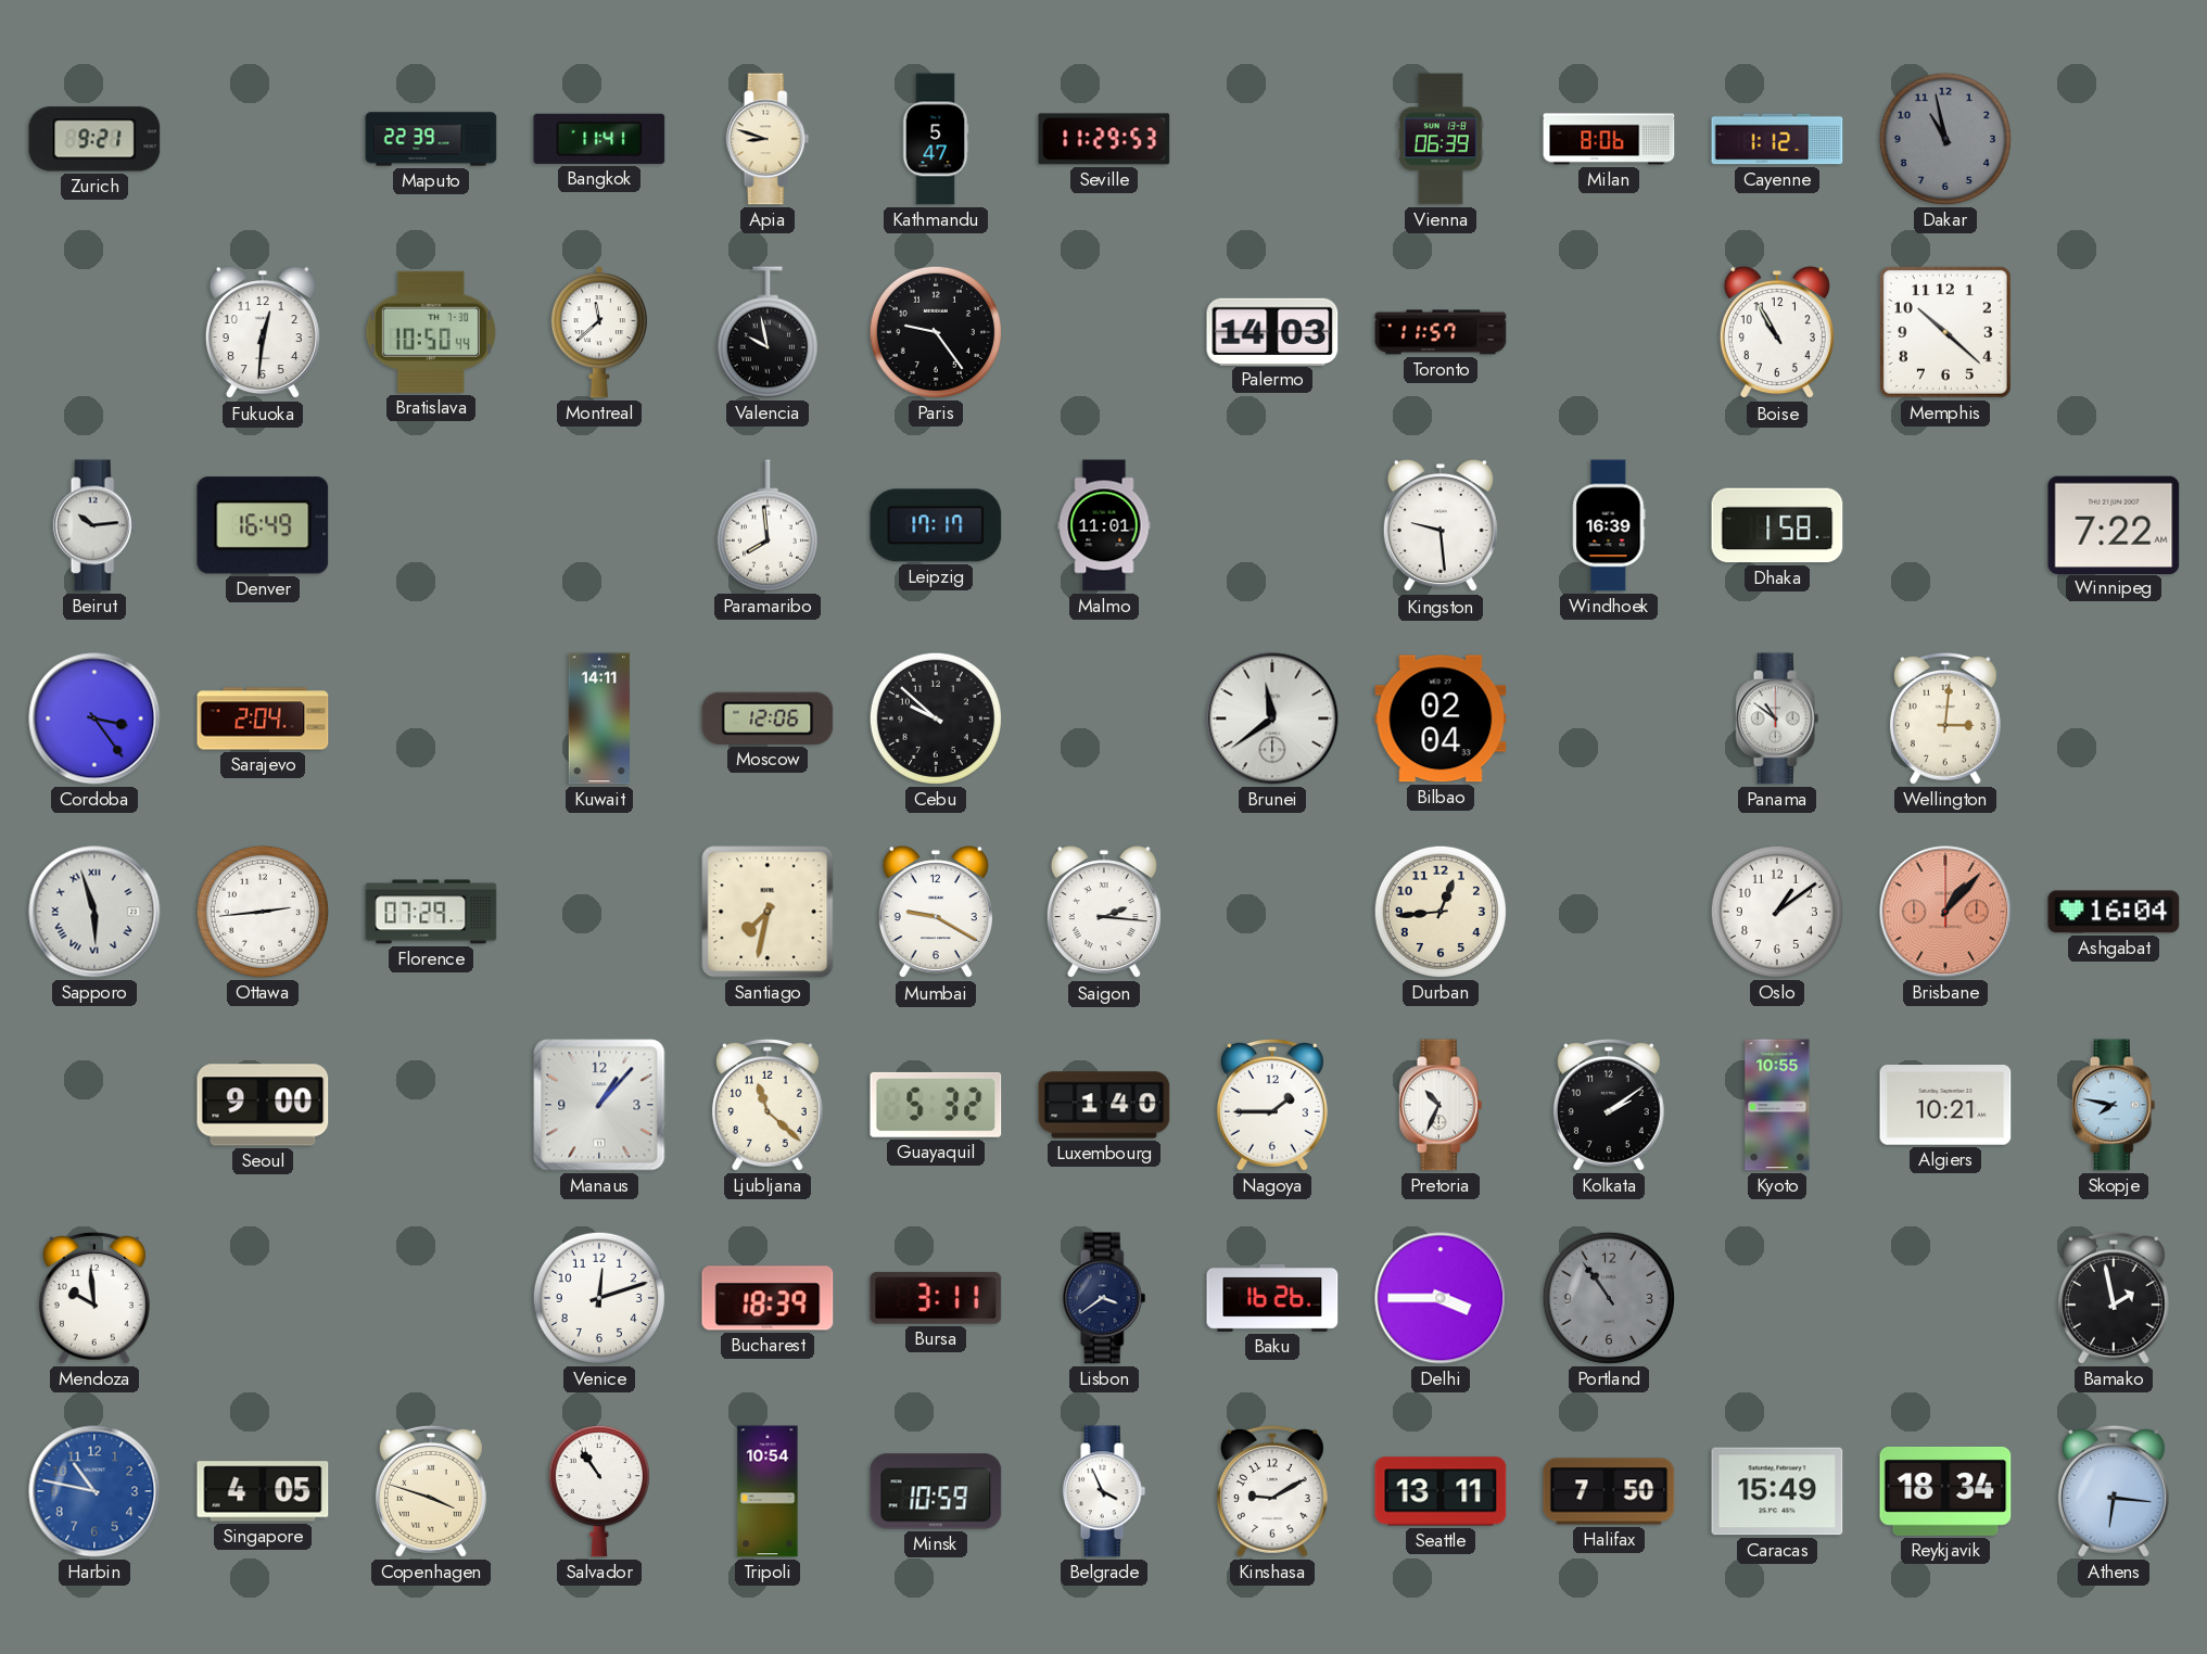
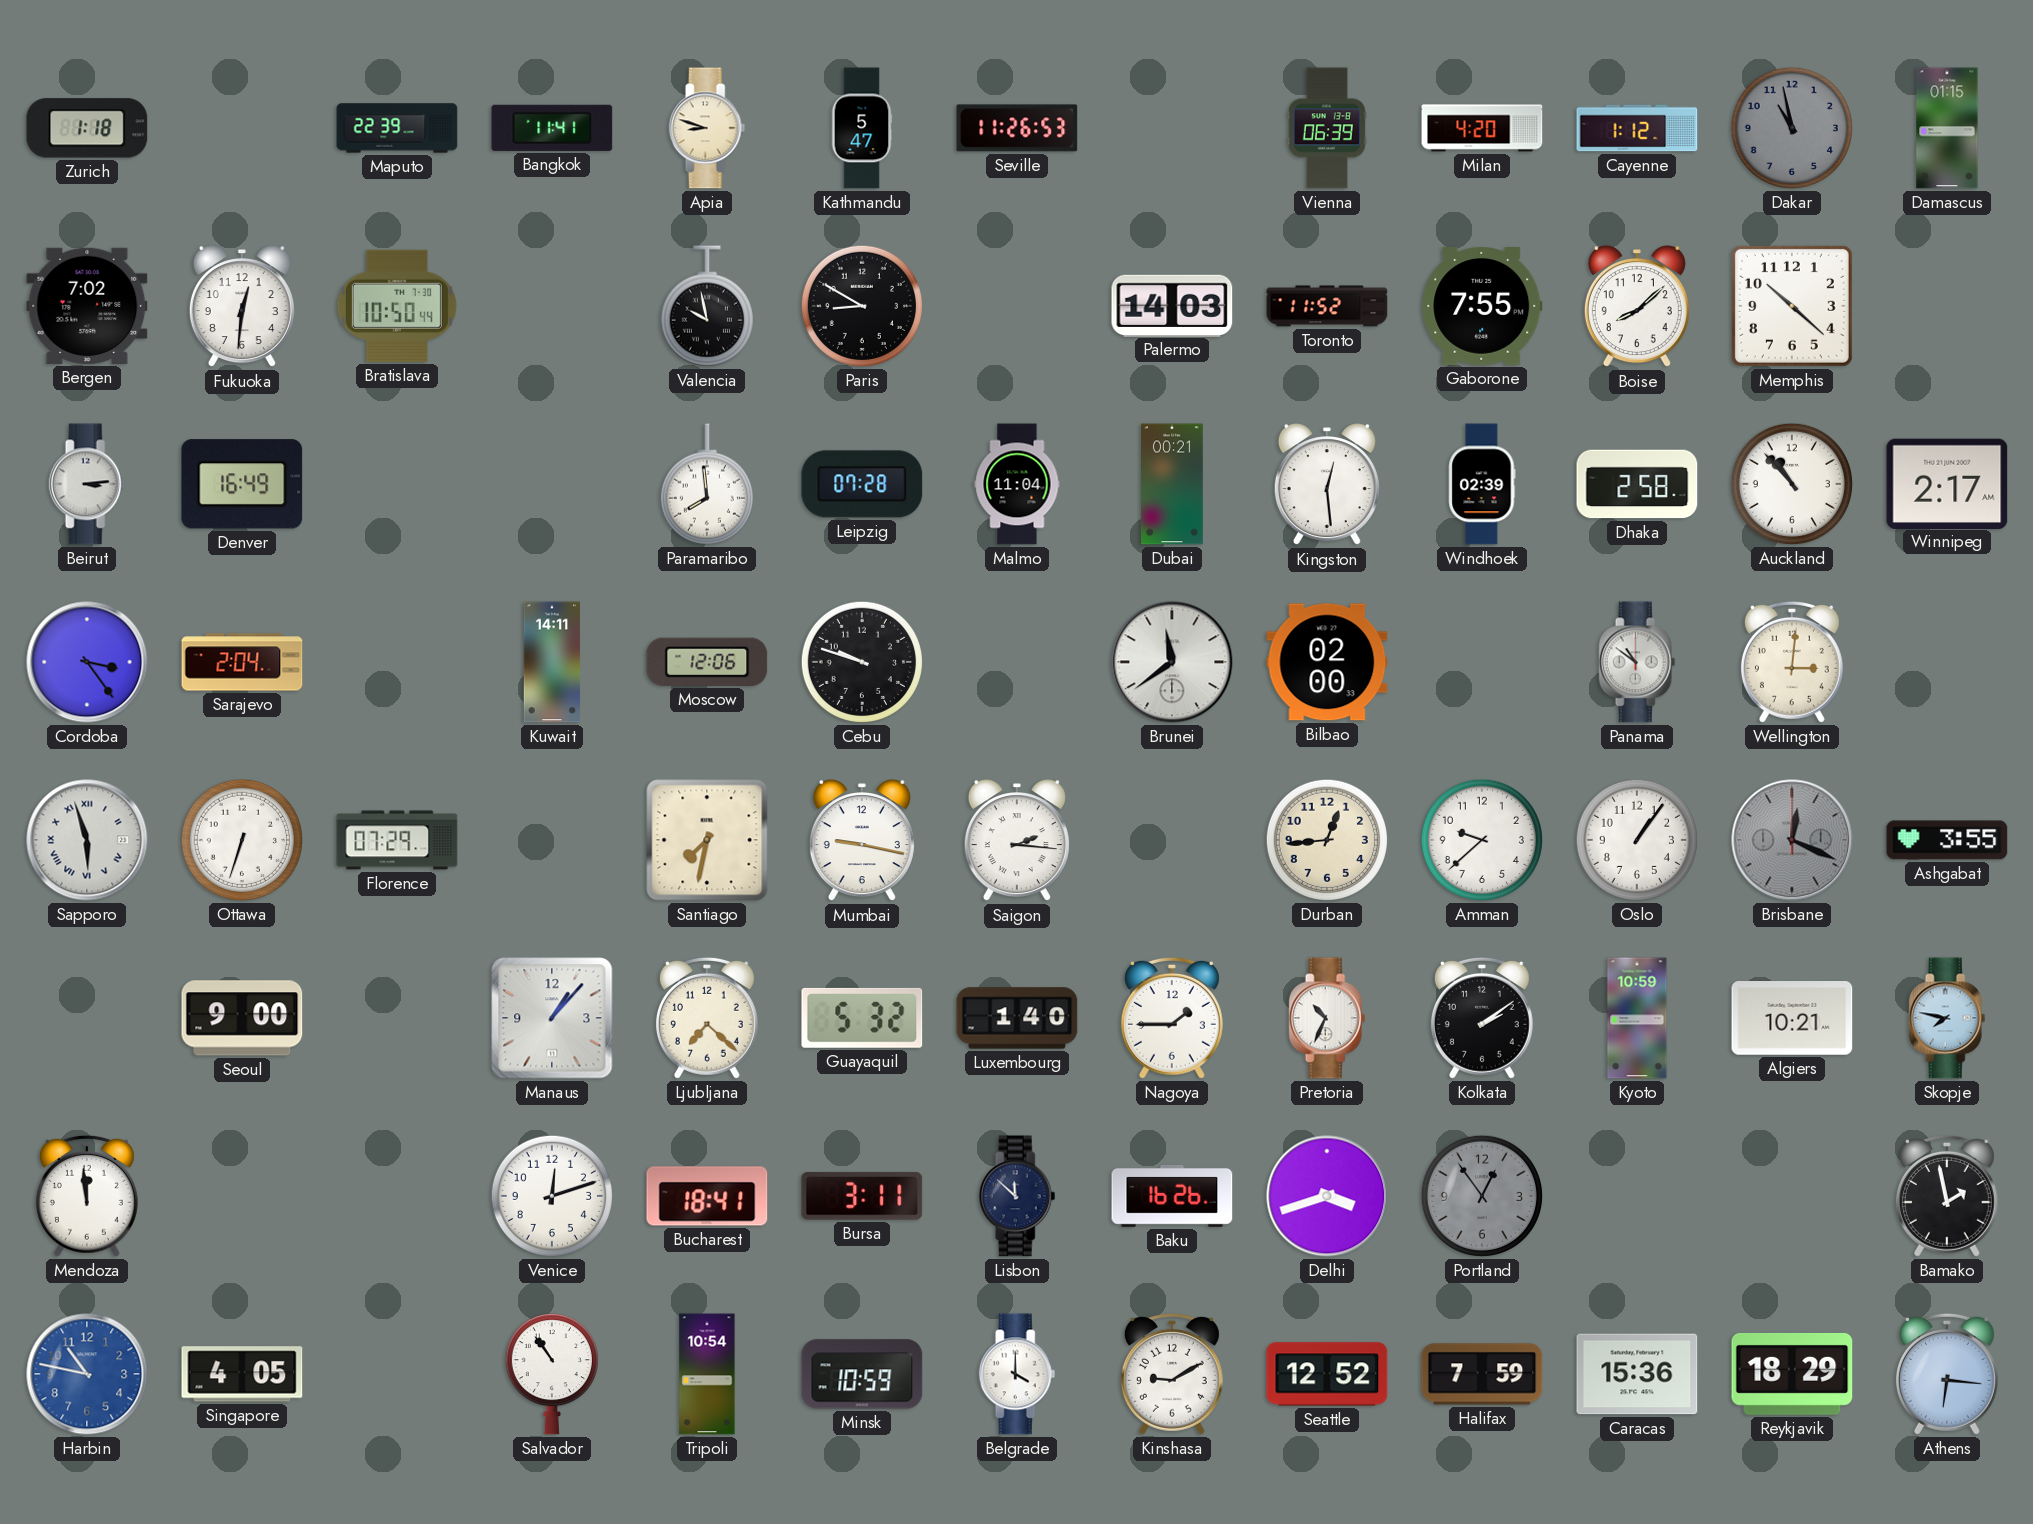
Zurich: 9:21 -> 1:18 (87, 128)
Seville: 11:29 -> 11:26 (1017, 128)
Milan: 8:06 -> 4:20 (1482, 128)
Damascus: none -> 01:15 (1947, 128)
Bergen: none -> 7:02 (87, 306)
Montreal: 11:38 -> none (599, 332)
Paris: 9:24 -> 8:50 (862, 306)
Toronto: 11:57 -> 11:52 (1327, 306)
Gaborone: none -> 7:55 (1482, 307)
Boise: 10:55 -> 8:08 (1637, 307)
Beirut: 10:14 -> 3:14 (87, 484)
Leipzig: 17:17 -> 07:28 (862, 484)
Malmo: 11:01 -> 11:04 (1017, 484)
Dubai: none -> 00:21 (1173, 484)
Kingston: 9:29 -> 12:29 (1327, 485)
Windhoek: 16:39 -> 02:39 (1482, 484)
Dhaka: 1:58 -> 2:58 (1637, 484)
Auckland: none -> 10:53 (1792, 484)
Winnipeg: 7:22 -> 2:17 (1947, 483)
Cebu: 9:52 -> 9:48 (862, 662)
Bilbao: 02:04 -> 02:00 (1327, 662)
Ottawa: 2:44 -> 6:33 (242, 840)
Mumbai: 9:20 -> 9:17 (862, 841)
Amman: none -> 9:38 (1482, 840)
Oslo: 1:09 -> 1:06 (1637, 840)
Brisbane: 1:07 -> 12:19 (1792, 840)
Brisbane dial: salmon -> grey (1792, 840)
Ashgabat: 16:04 -> 3:55 (1947, 840)
Ljubljana: 11:22 -> 7:22 (707, 1018)
Kyoto: 10:55 -> 10:59 (1637, 1018)
Mendoza: 9:59 -> 11:59 (87, 1196)
Bucharest: 18:39 -> 18:41 (707, 1196)
Lisbon: 3:39 -> 11:52 (1017, 1196)
Delhi: 3:45 -> 3:42 (1327, 1196)
Portland: 10:54 -> 12:54 (1482, 1196)
Copenhagen: 3:48 -> none (431, 1491)
Belgrade: 3:56 -> 4:00 (1017, 1374)
Seattle: 13:11 -> 12:52 (1327, 1374)
Halifax: 7:50 -> 7:59 (1482, 1374)
Caracas: 15:49 -> 15:36 (1637, 1374)
Reykjavik: 18:34 -> 18:29 (1792, 1374)
